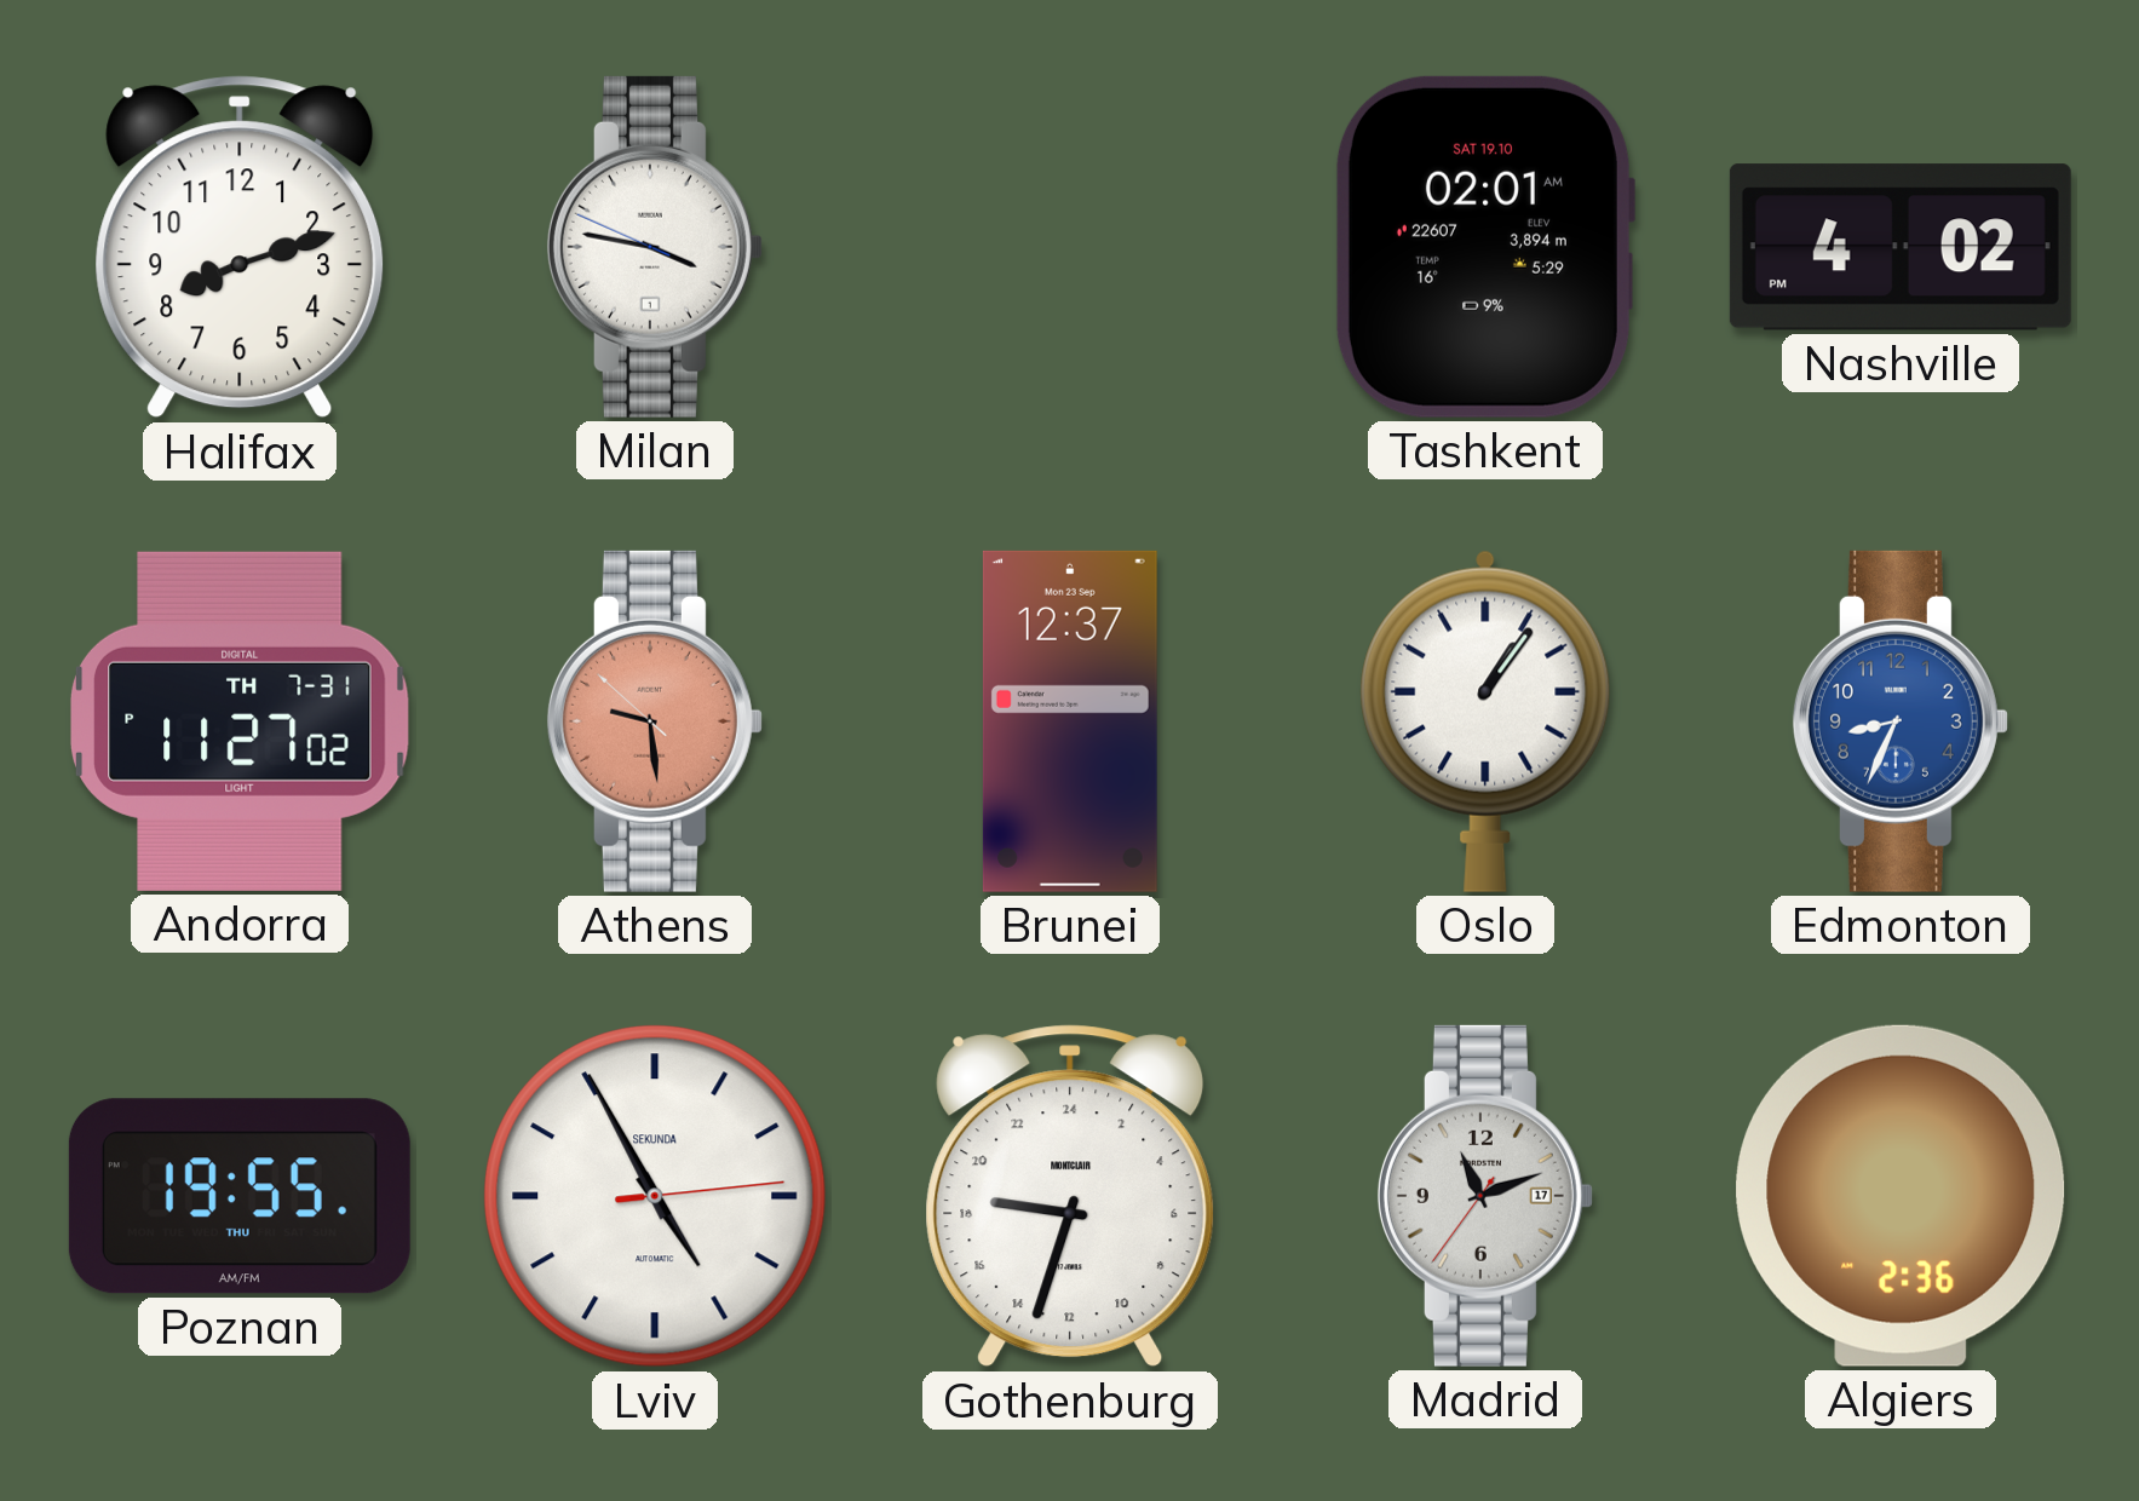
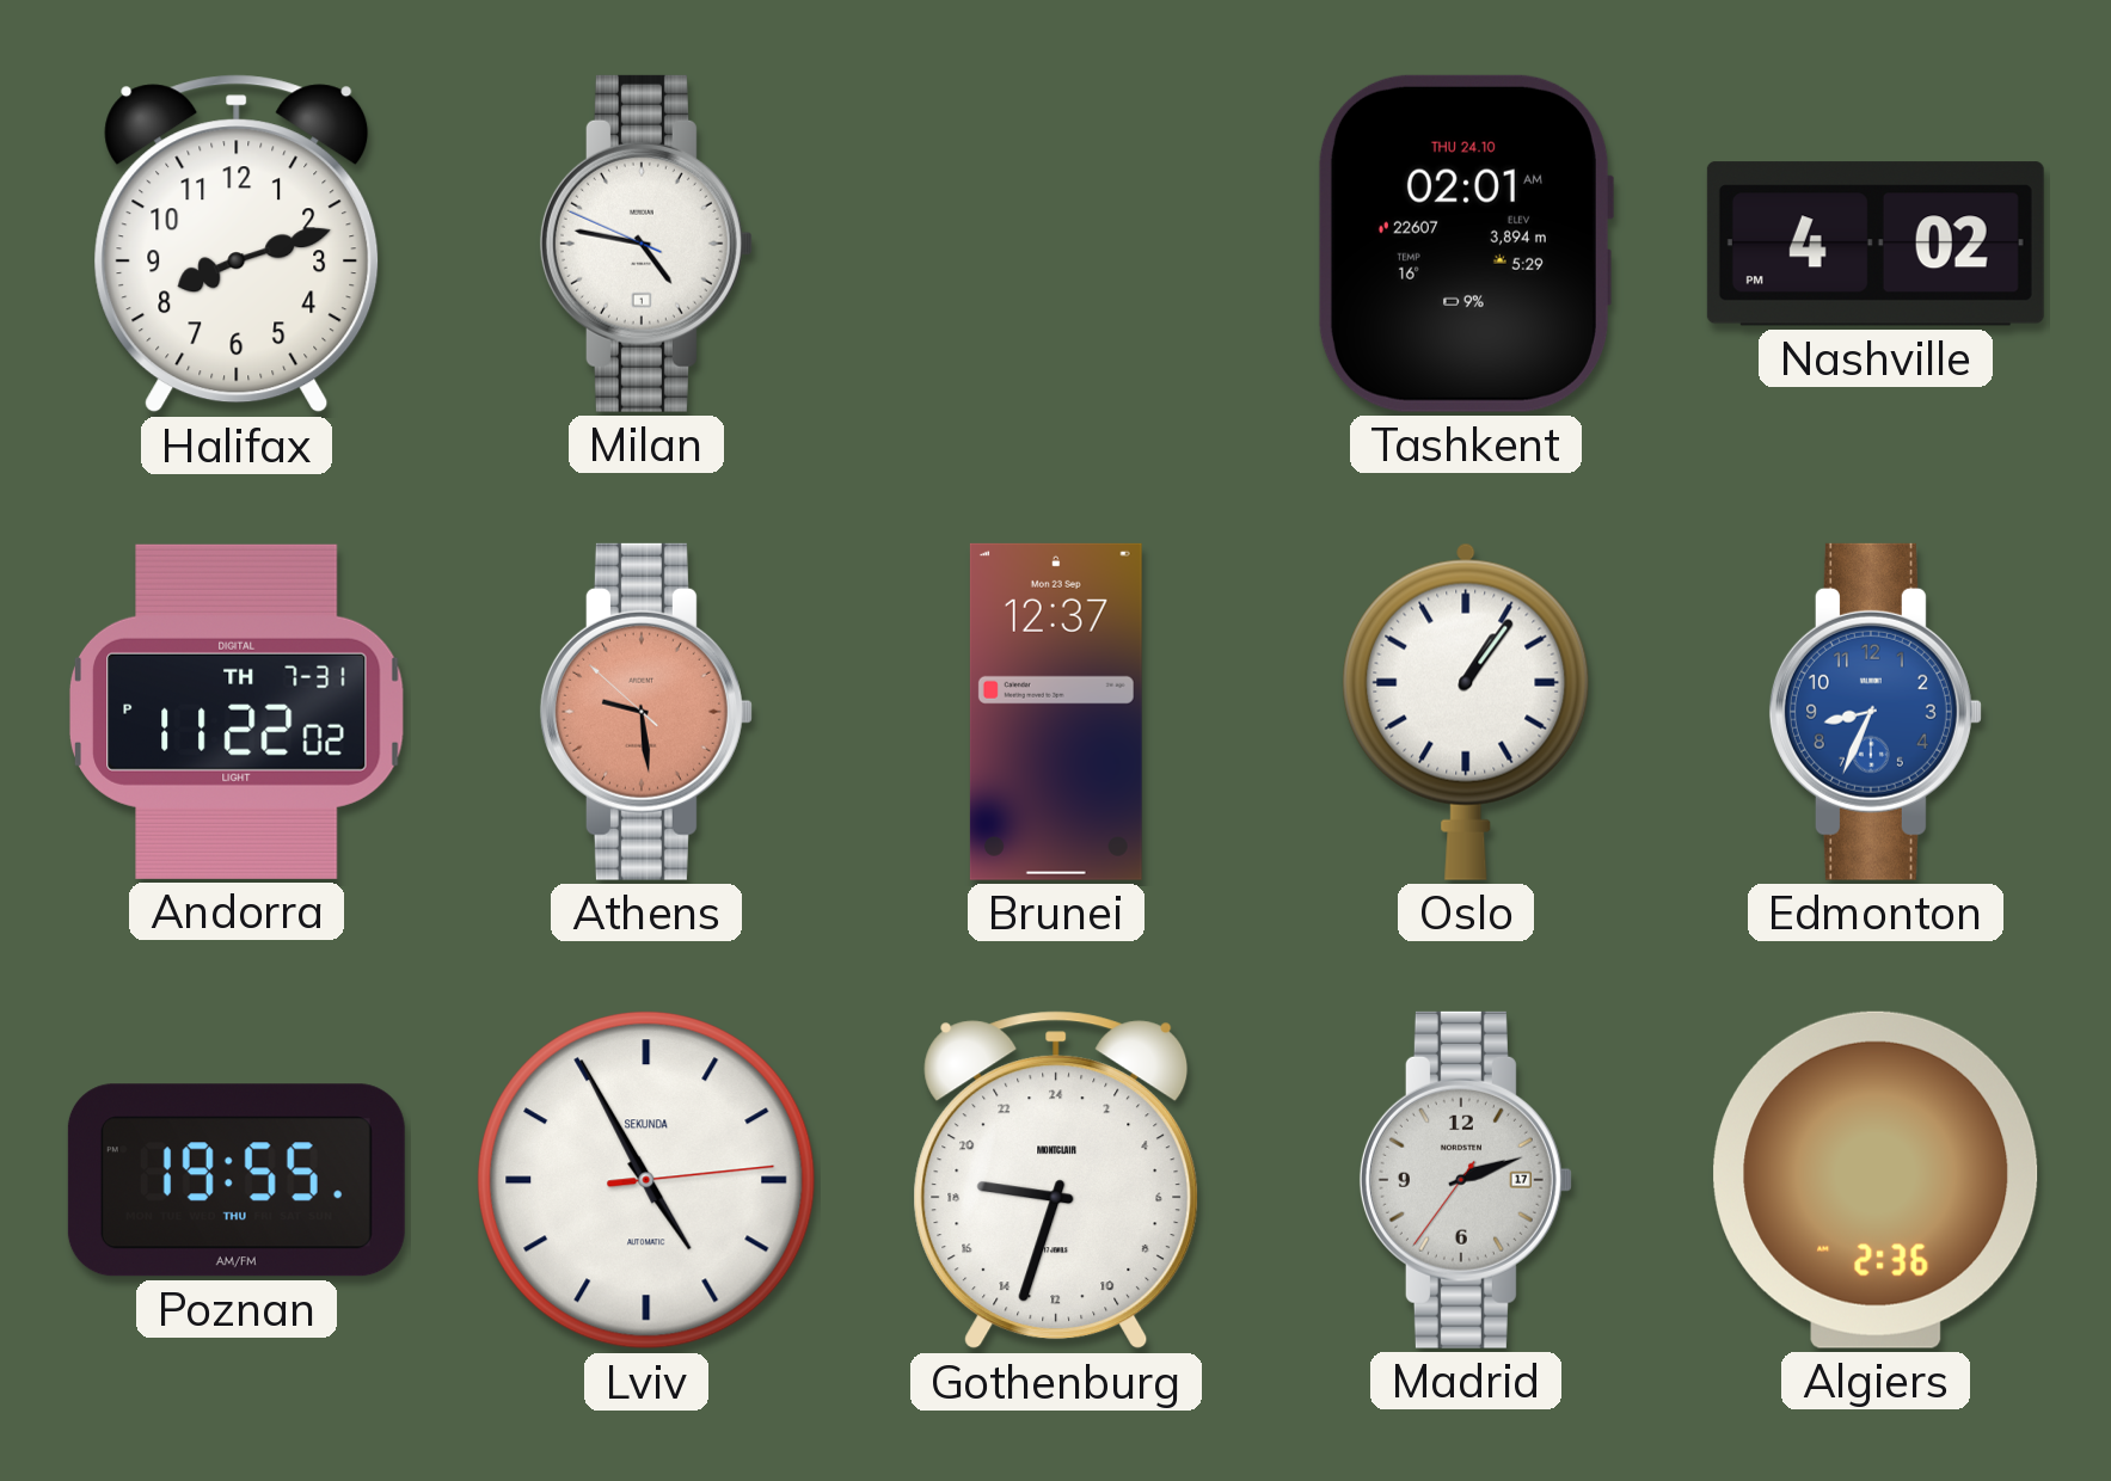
Milan: 3:46 -> 4:46 (646, 244)
Tashkent date: SAT 19.10 -> THU 24.10 (1465, 244)
Andorra: 11:27 -> 11:22 (237, 712)
Madrid: 11:11 -> 2:11 (1466, 1180)
